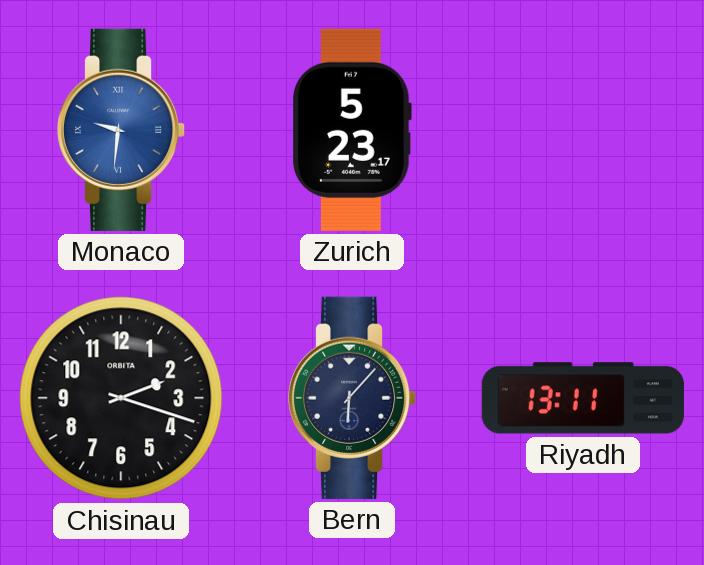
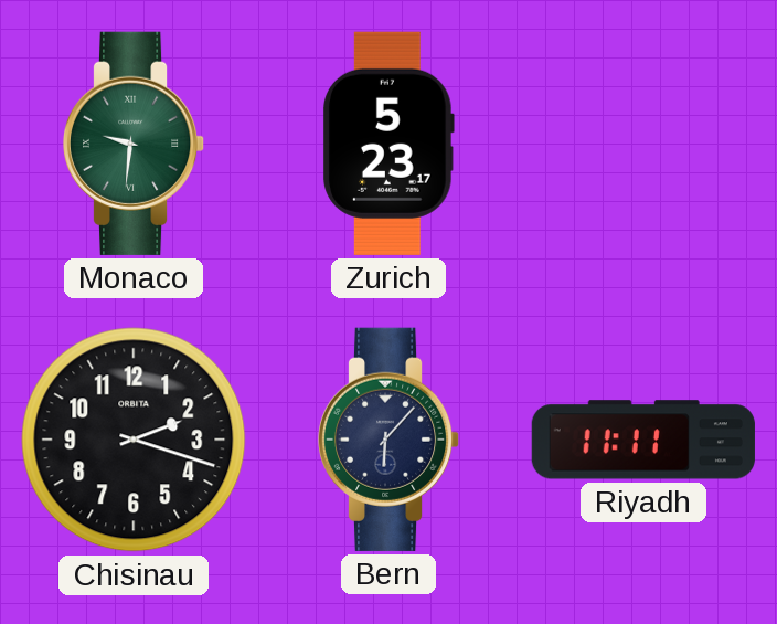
Monaco dial: blue -> green (134, 144)
Riyadh: 13:11 -> 11:11 (643, 440)
